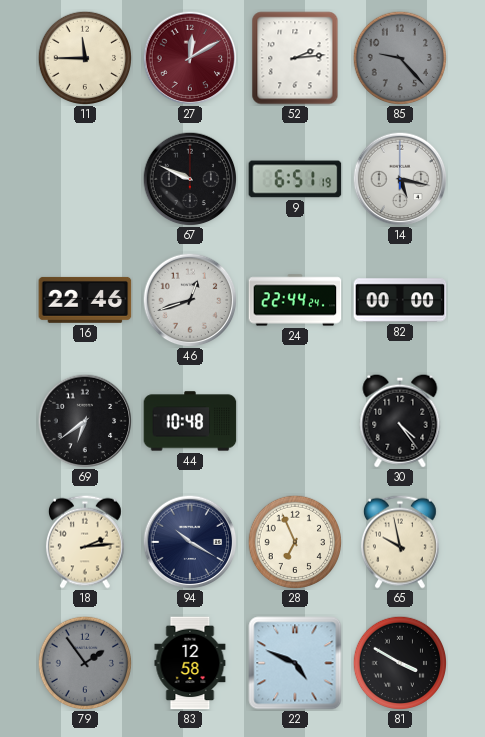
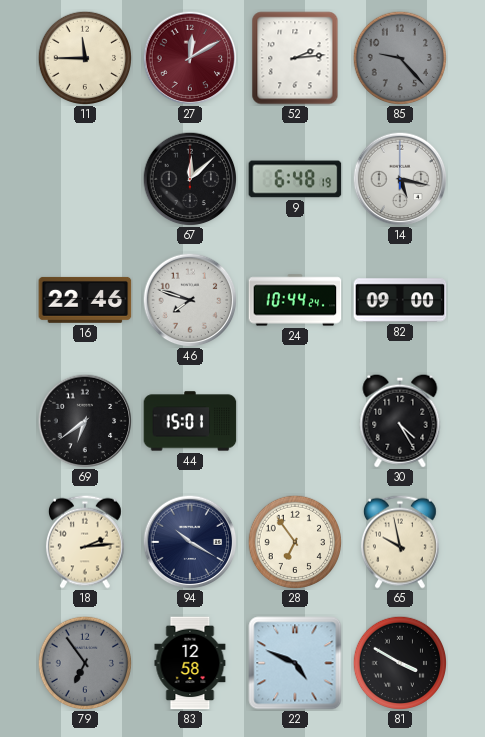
67: 9:49 -> 12:08 (190, 179)
9: 6:51 -> 6:48 (295, 179)
46: 12:42 -> 7:48 (190, 300)
24: 22:44 -> 10:44 (295, 300)
82: 00:00 -> 09:00 (400, 300)
44: 10:48 -> 15:01 (190, 421)
30: 4:24 -> 4:25 (400, 421)
28: 6:56 -> 6:54 (294, 541)
79: 1:54 -> 6:54 (84, 662)
